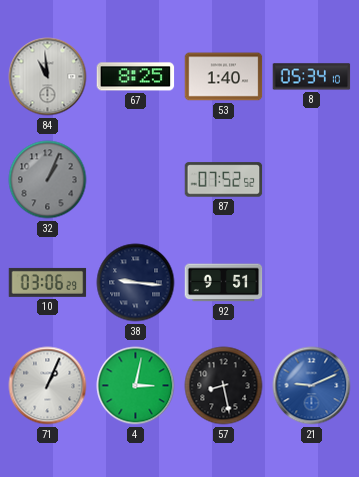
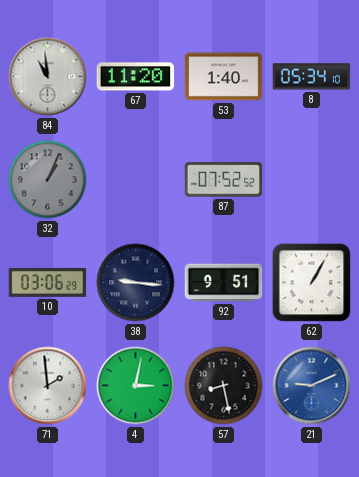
67: 8:25 -> 11:20 (136, 77)
62: none -> 1:05 (312, 283)
71: 1:04 -> 1:59 (48, 386)
